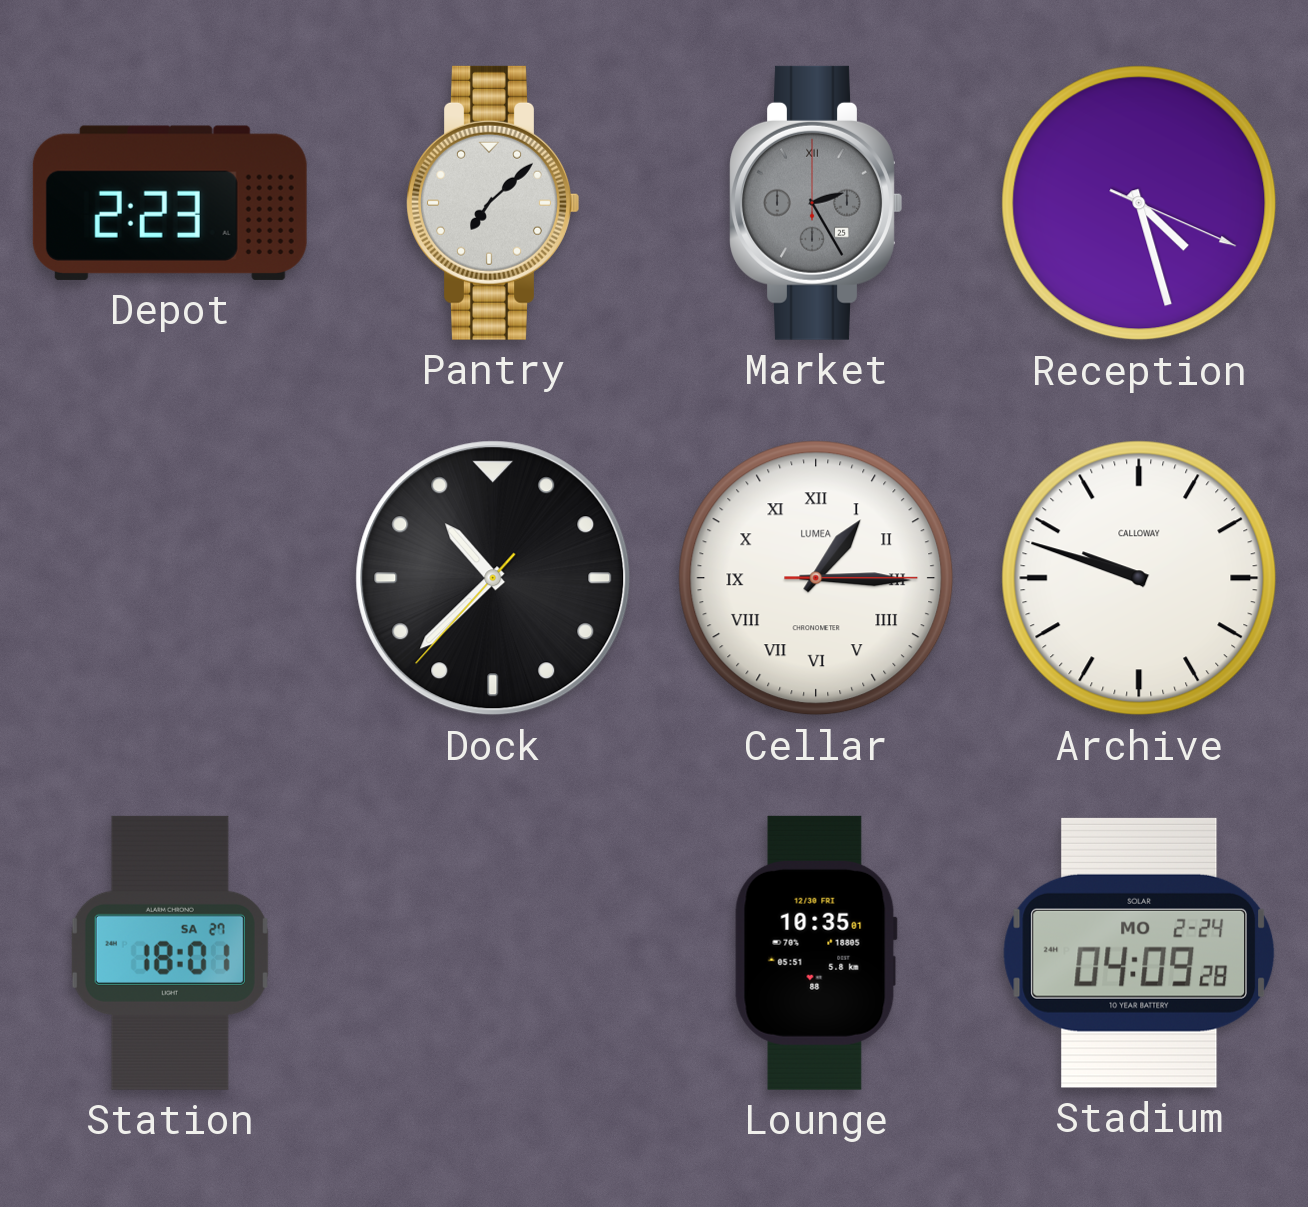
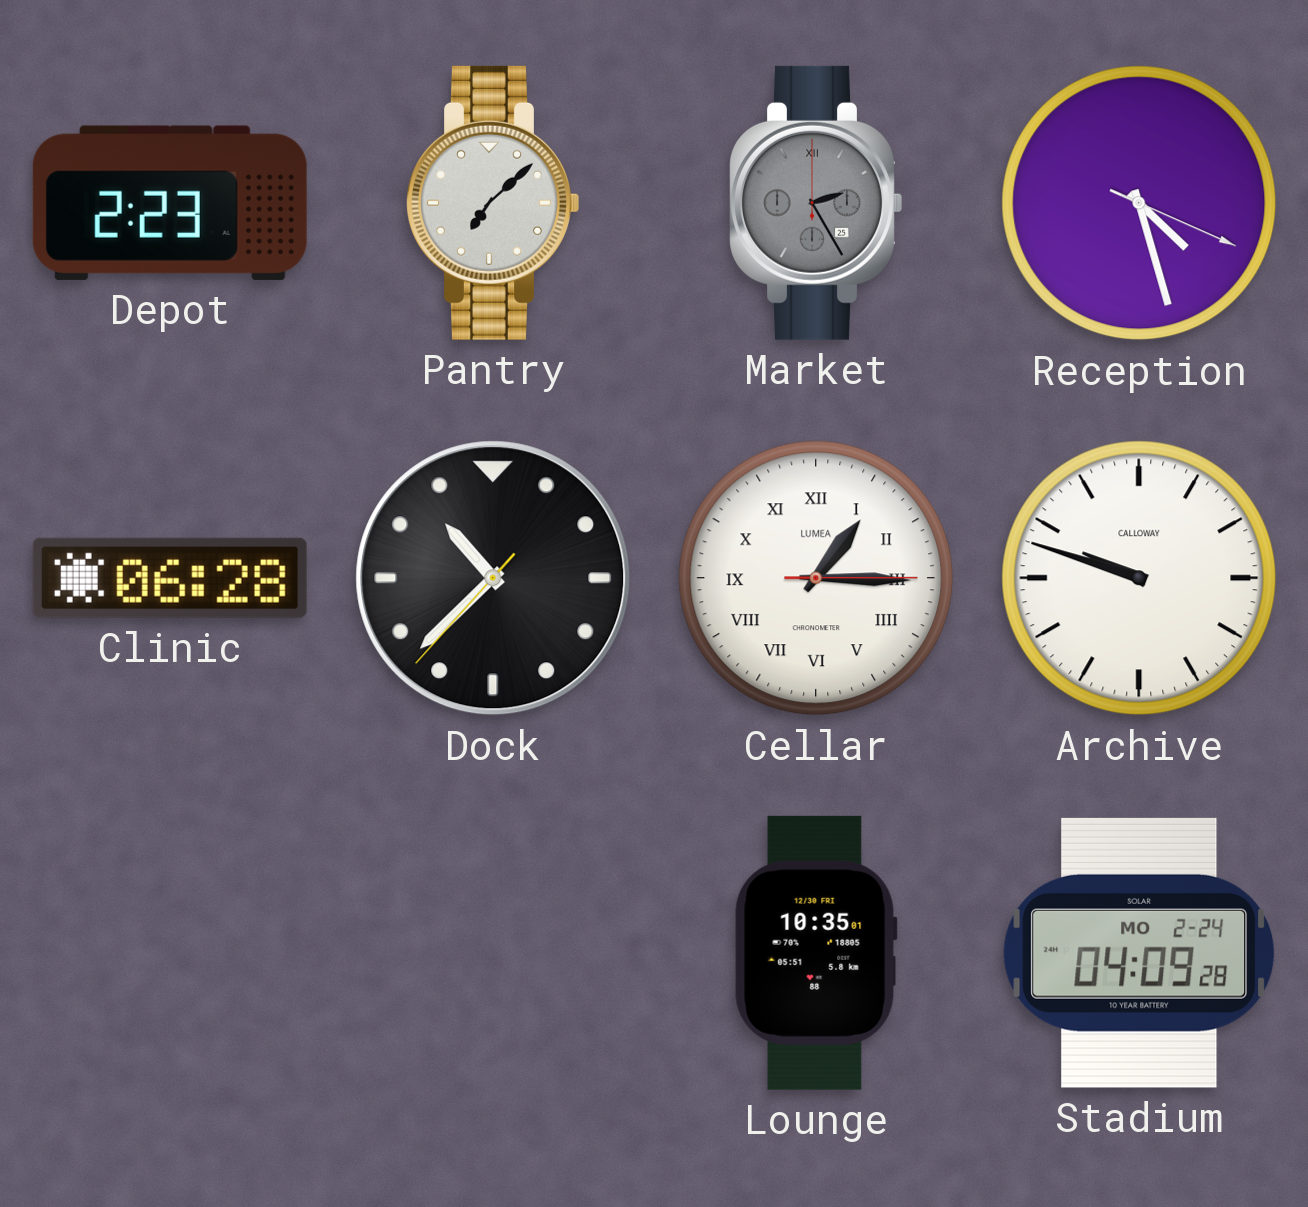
Clinic: none -> 06:28 (170, 578)
Station: 18:01 -> none (170, 953)
